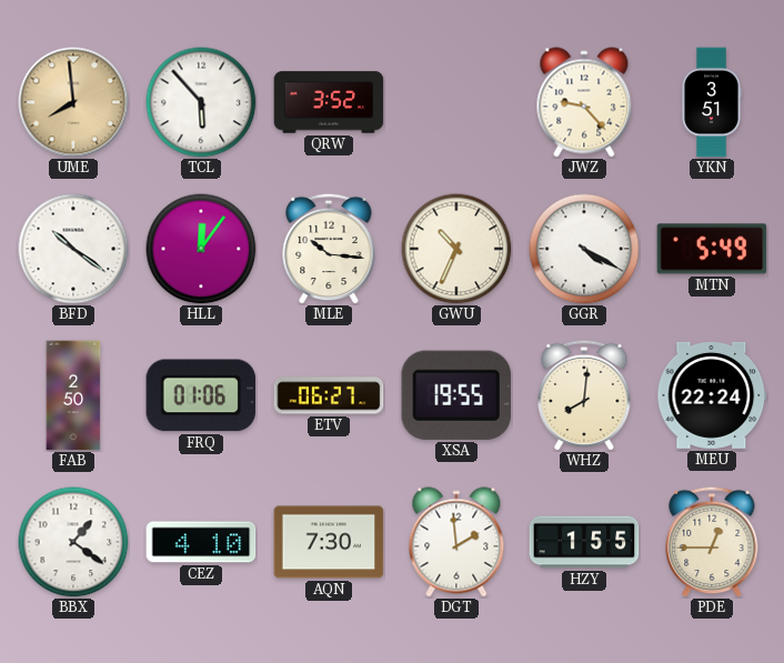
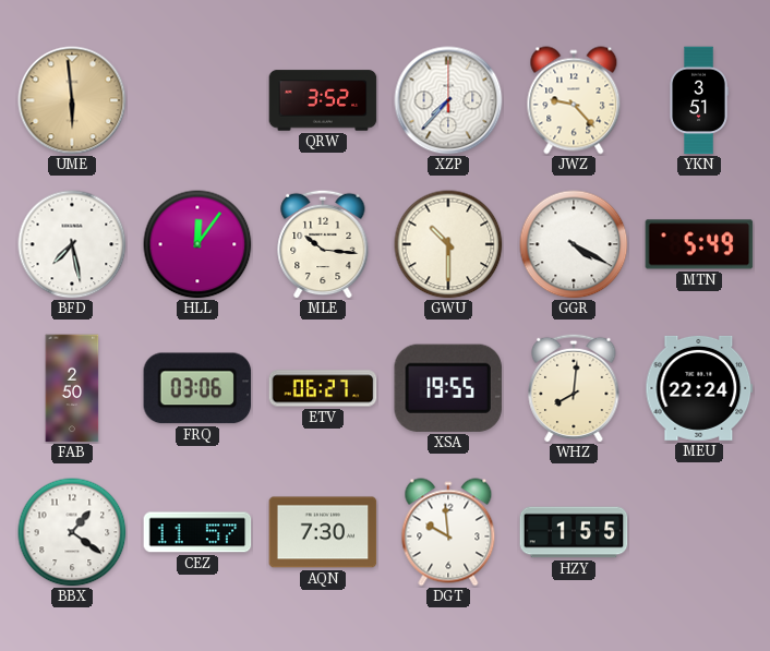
UME: 7:59 -> 5:59 (72, 100)
TCL: 5:53 -> none (201, 102)
XZP: none -> 7:37 (448, 100)
BFD: 10:21 -> 7:28 (72, 244)
GWU: 10:34 -> 10:30 (448, 244)
FRQ: 01:06 -> 03:06 (197, 388)
CEZ: 4:10 -> 11:57 (197, 532)
DGT: 1:59 -> 9:59 (448, 532)
PDE: 12:45 -> none (712, 542)
